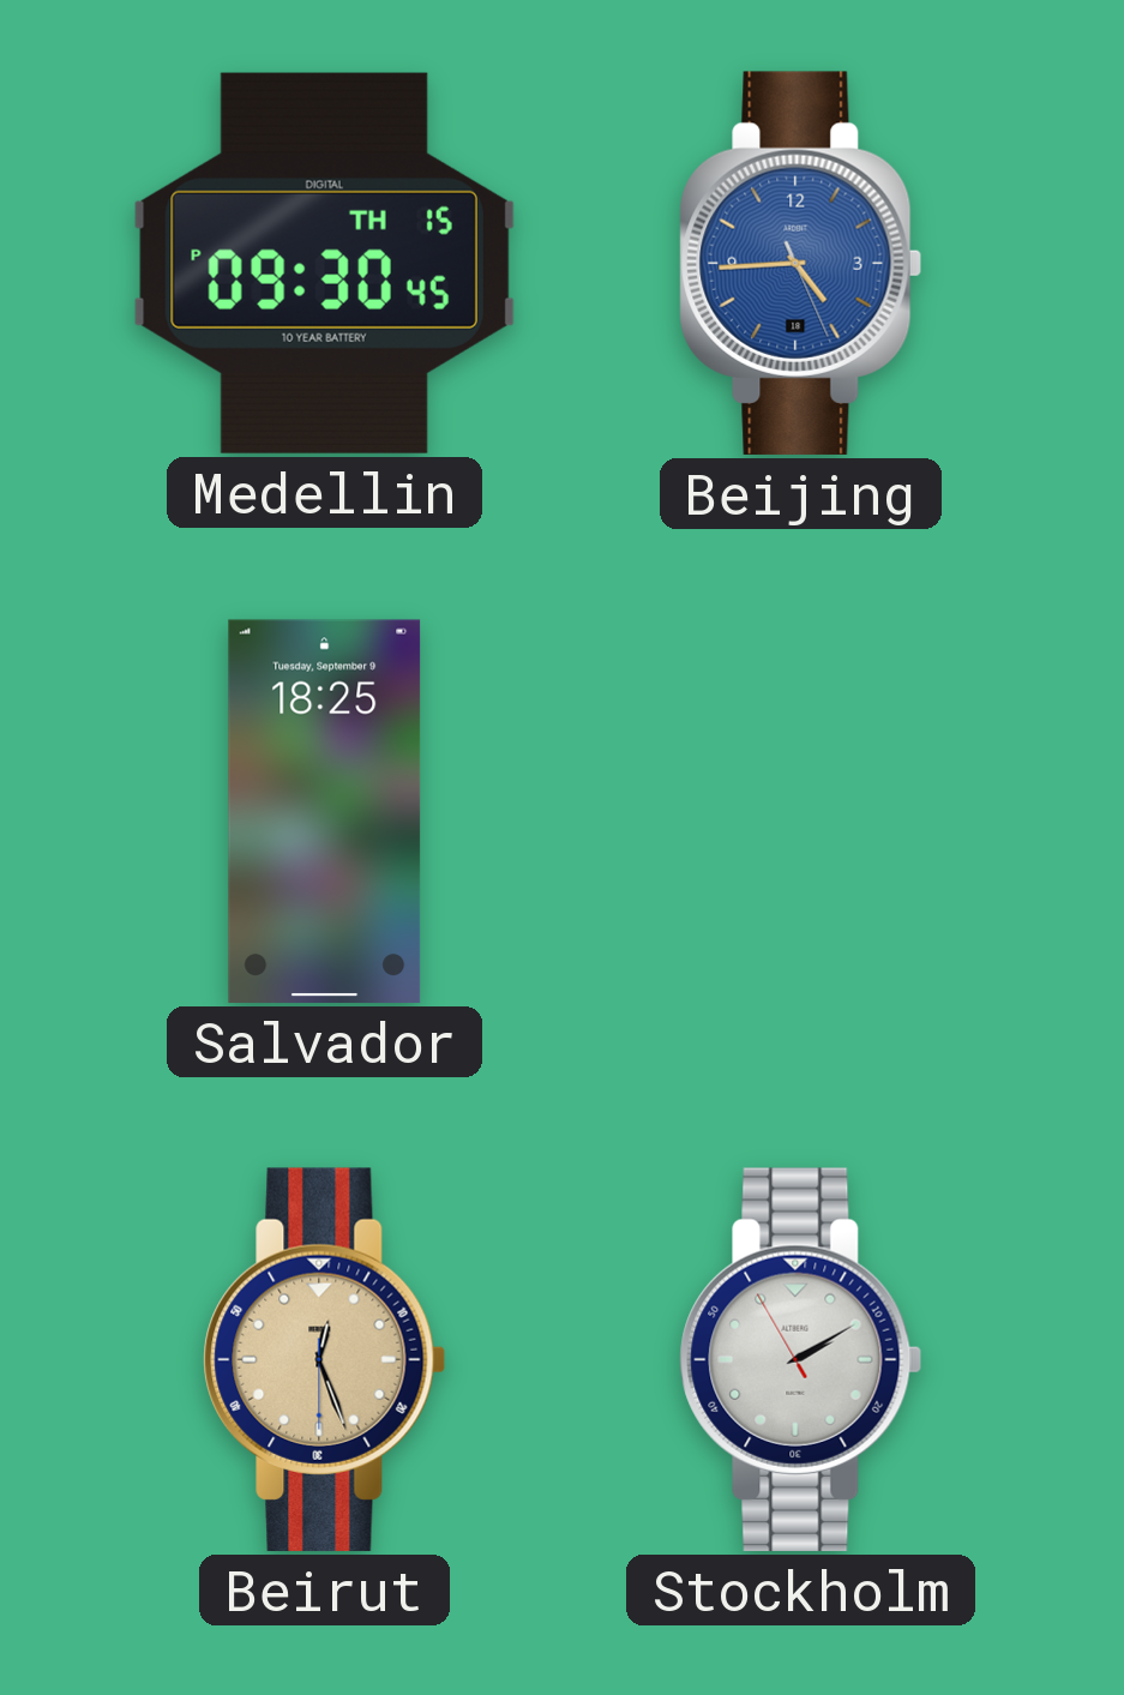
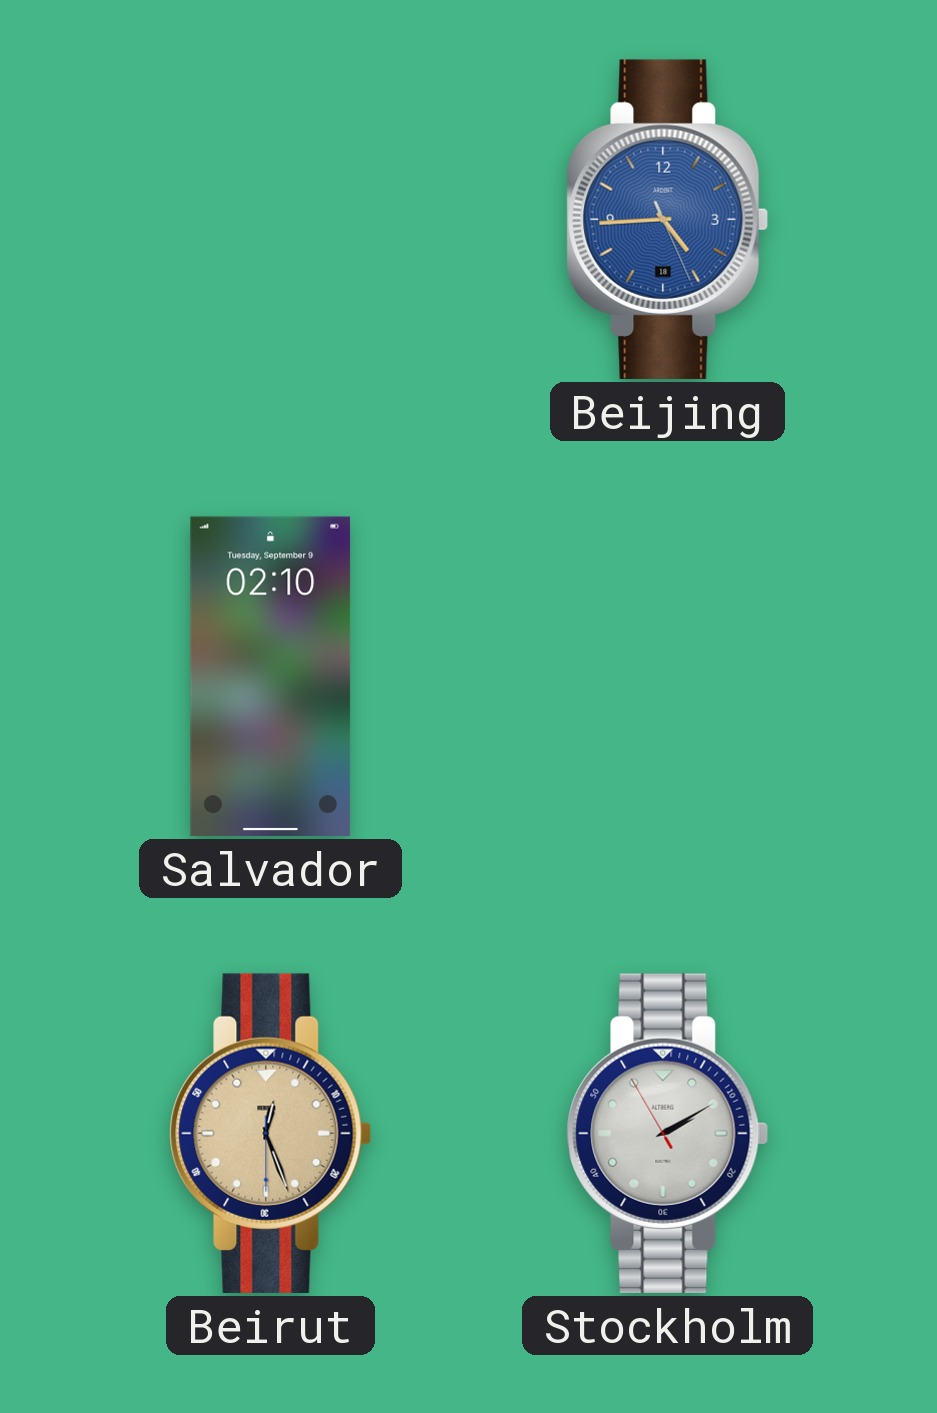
Medellin: 09:30 -> none (324, 263)
Salvador: 18:25 -> 02:10 (271, 676)
